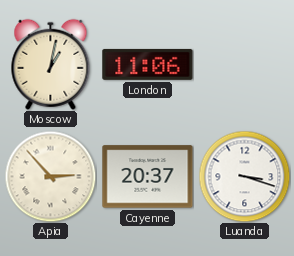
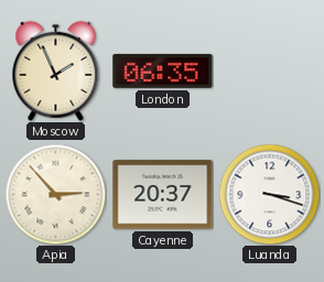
Moscow: 1:02 -> 1:56 (56, 70)
London: 11:06 -> 06:35 (163, 70)
